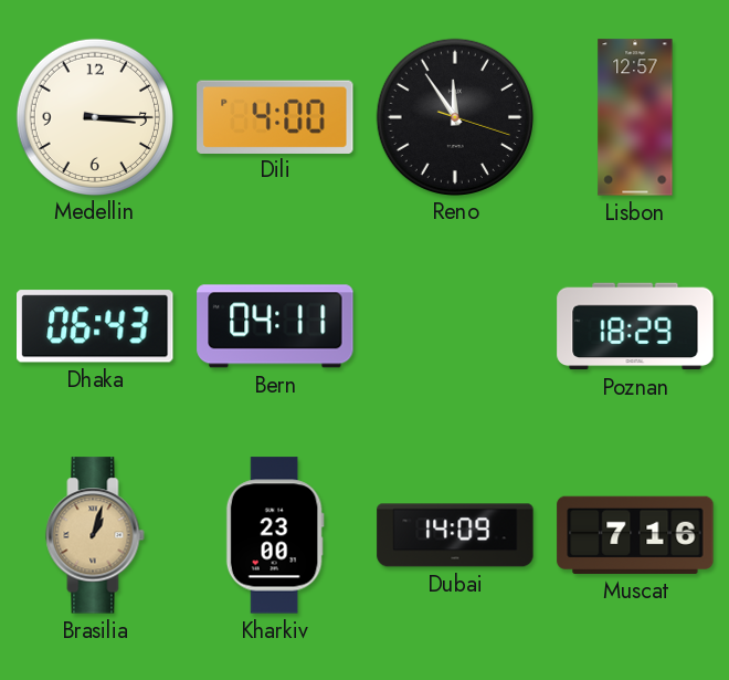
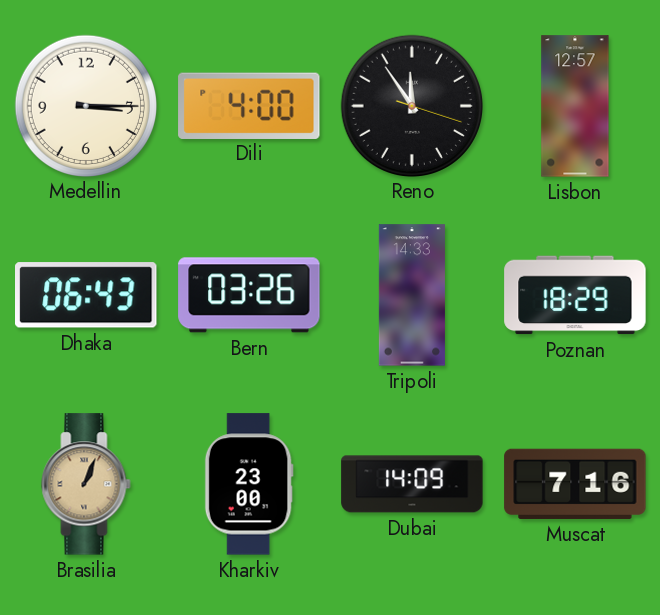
Bern: 04:11 -> 03:26 (249, 295)
Tripoli: none -> 14:33 (412, 295)
Brasilia: 1:03 -> 1:04 (86, 484)
